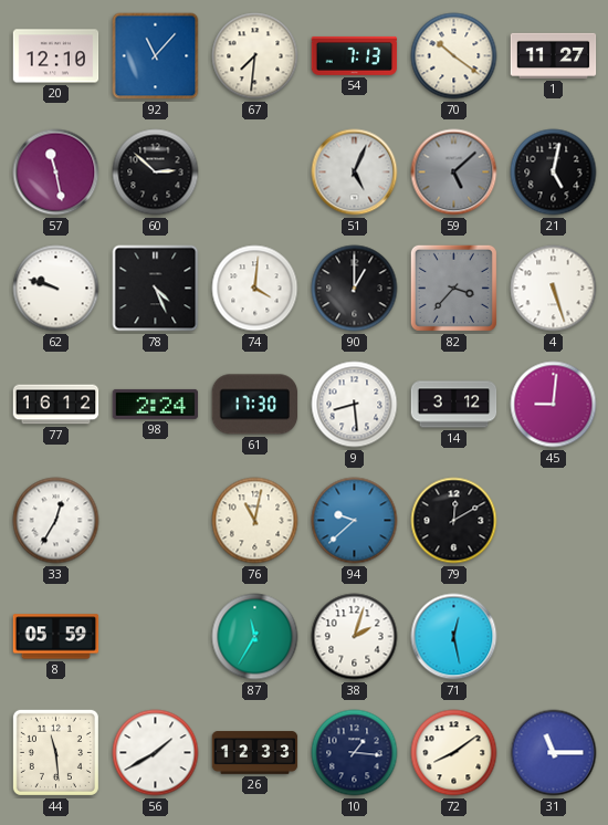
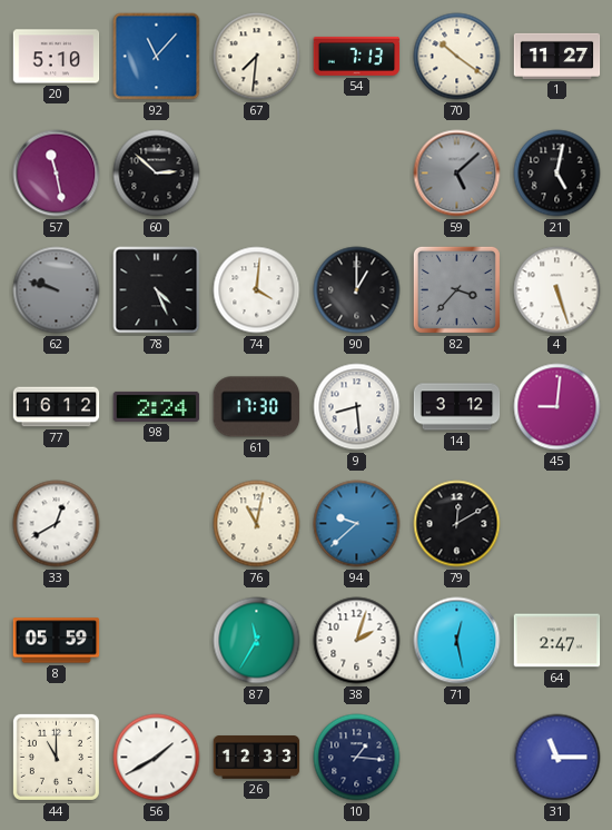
20: 12:10 -> 5:10 (57, 57)
51: 5:04 -> none (355, 173)
62 dial: white -> grey (57, 290)
33: 12:35 -> 12:40 (57, 524)
64: none -> 2:47 (557, 641)
44: 11:29 -> 11:00 (56, 757)
72: 8:09 -> none (454, 753)
